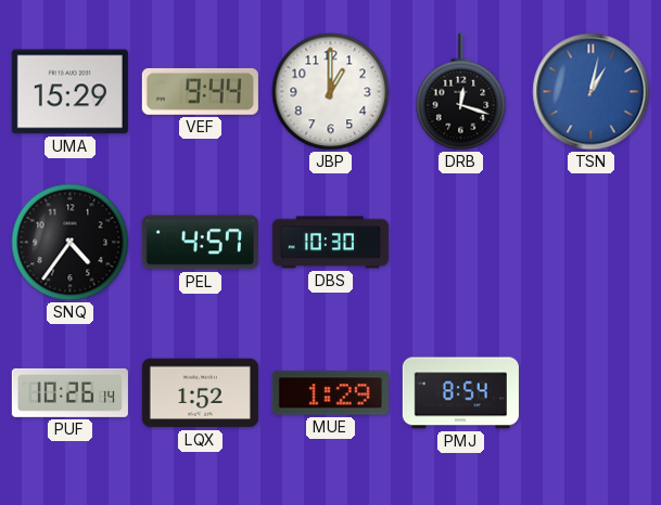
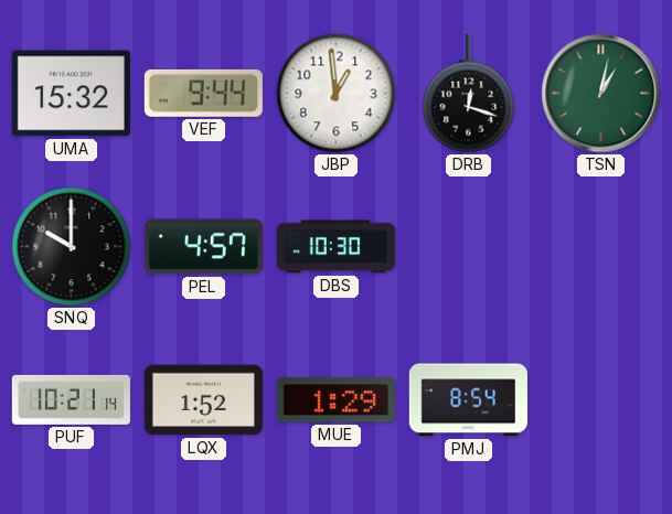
UMA: 15:29 -> 15:32 (71, 94)
JBP: 1:00 -> 12:59 (337, 94)
TSN dial: blue -> green (601, 94)
SNQ: 4:36 -> 10:00 (72, 247)
PUF: 10:26 -> 10:21 (71, 399)
